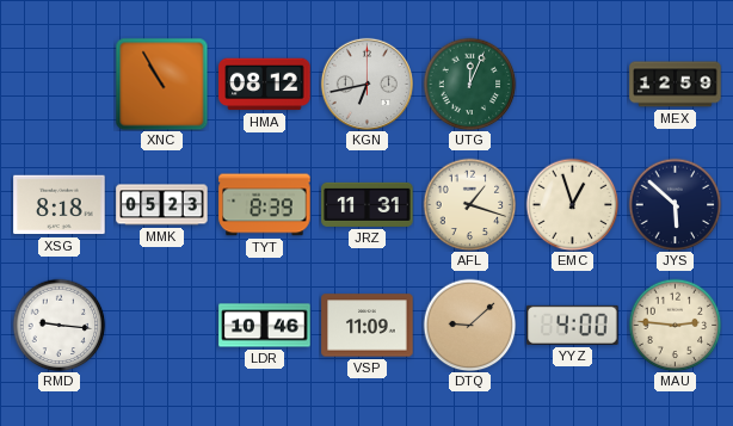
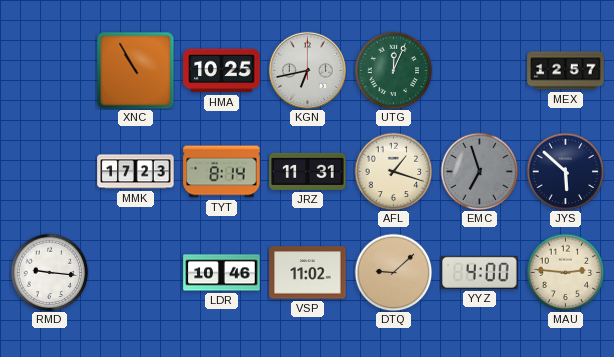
HMA: 08:12 -> 10:25 (222, 71)
MEX: 12:59 -> 12:57 (566, 71)
XSG: 8:18 -> none (60, 205)
MMK: 05:23 -> 17:23 (136, 172)
TYT: 8:39 -> 8:14 (222, 172)
EMC: 12:57 -> 6:57 (479, 171)
EMC dial: cream -> grey (479, 171)
VSP: 11:09 -> 11:02 (308, 273)
